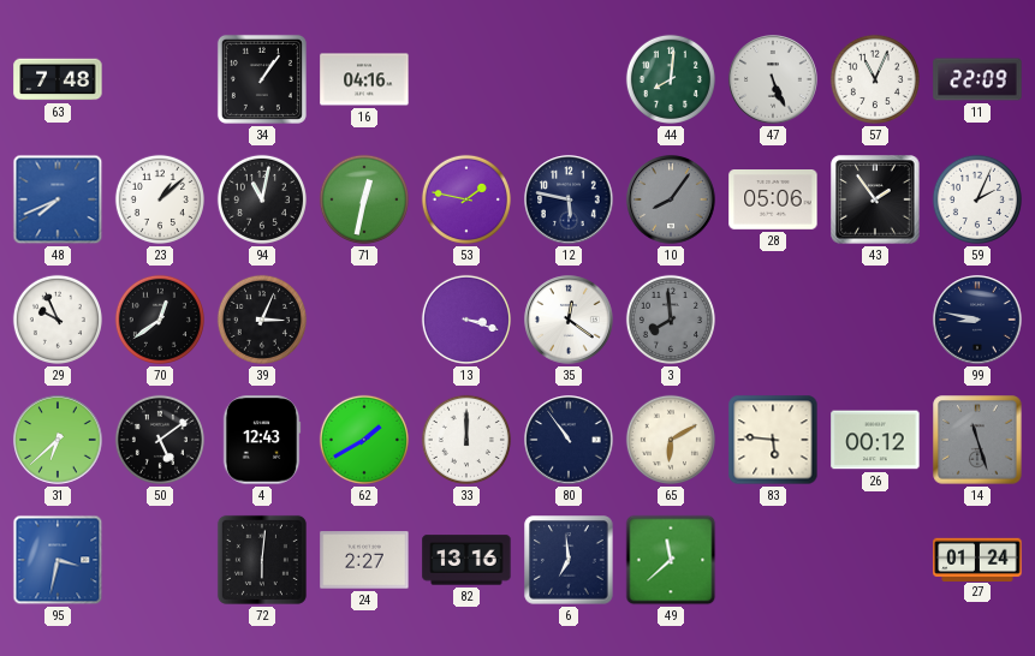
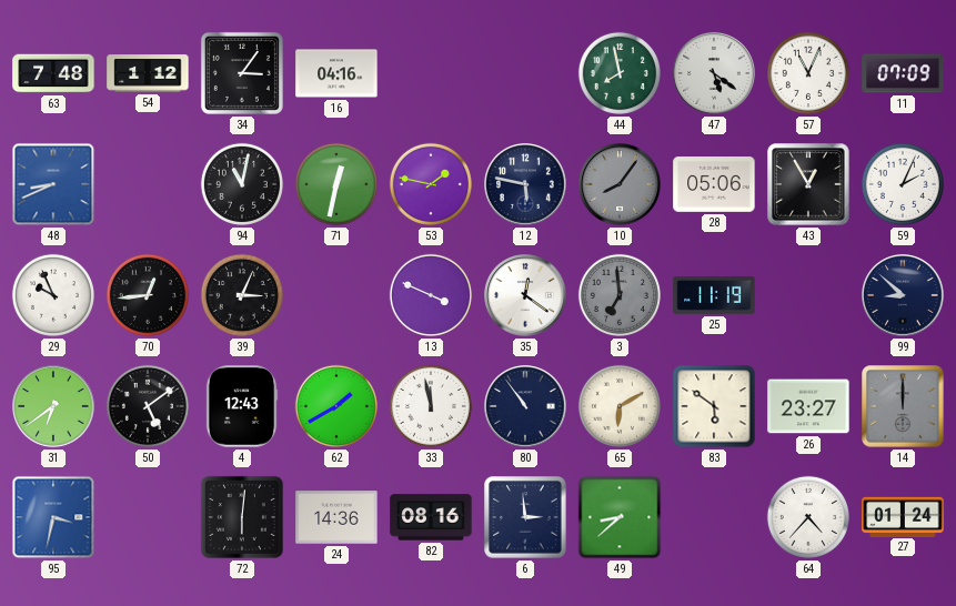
54: none -> 1:12 (148, 73)
34: 1:06 -> 3:06 (242, 73)
44: 8:01 -> 7:58 (620, 73)
47: 5:26 -> 5:21 (714, 73)
11: 22:09 -> 07:09 (903, 73)
48: 7:41 -> 8:41 (53, 184)
23: 1:08 -> none (160, 199)
43: 1:54 -> 12:55 (808, 184)
70: 12:39 -> 12:44 (148, 295)
13: 3:18 -> 3:49 (431, 295)
3: 7:59 -> 6:59 (620, 295)
25: none -> 11:19 (714, 295)
99: 8:47 -> 8:52 (903, 295)
31: 6:38 -> 6:39 (53, 406)
33: 12:00 -> 11:58 (431, 406)
83: 5:46 -> 5:51 (714, 406)
26: 00:12 -> 23:27 (808, 406)
14: 11:27 -> 12:00 (903, 406)
24: 2:27 -> 14:36 (336, 517)
82: 13:16 -> 08:16 (431, 517)
6: 6:59 -> 2:59 (525, 517)
49: 11:38 -> 8:38 (620, 517)
64: none -> 4:37 (808, 517)
